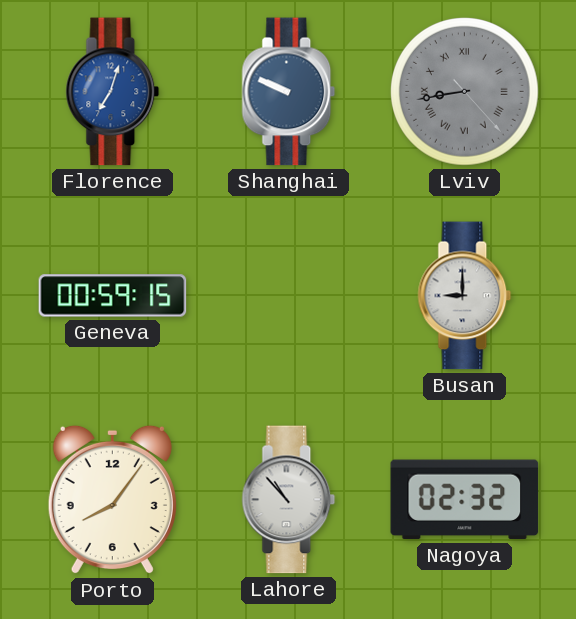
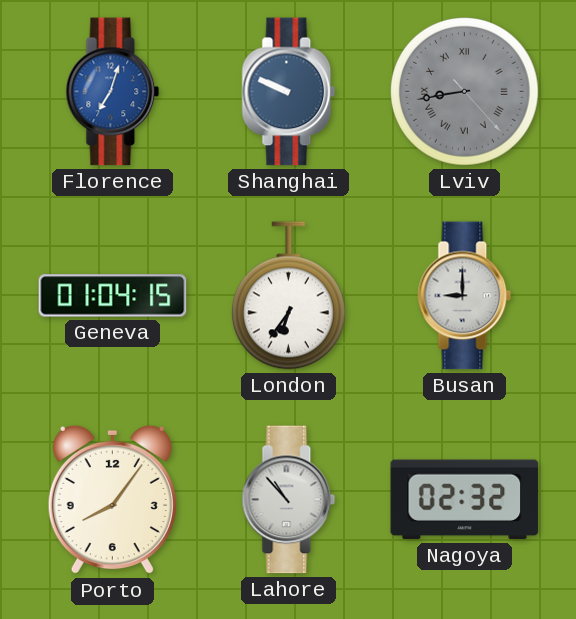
Geneva: 00:59 -> 01:04 (113, 296)
London: none -> 6:36 (288, 296)
